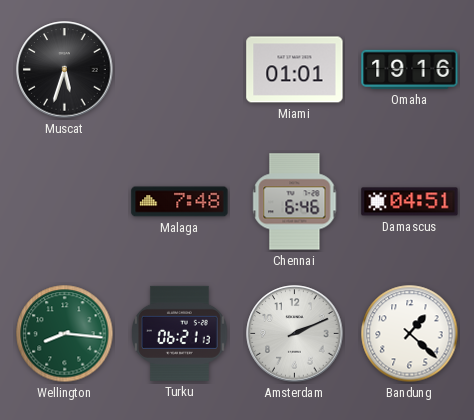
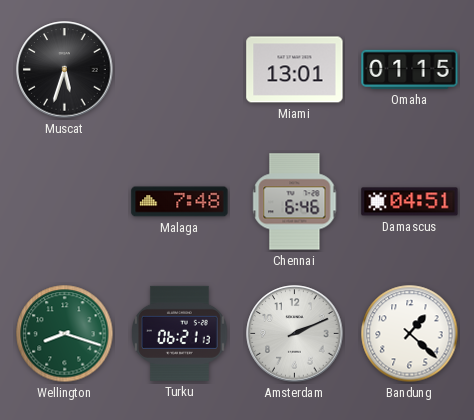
Miami: 01:01 -> 13:01 (295, 70)
Omaha: 19:16 -> 01:15 (410, 69)
Wellington: 8:16 -> 8:18 (65, 334)
